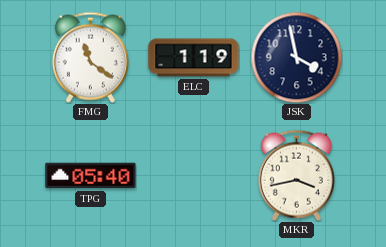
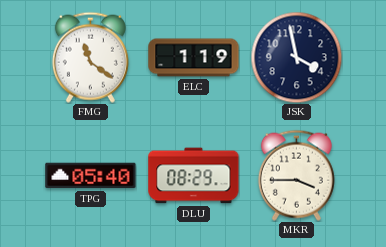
DLU: none -> 08:29 (194, 176)
MKR: 3:43 -> 3:45 (296, 175)
